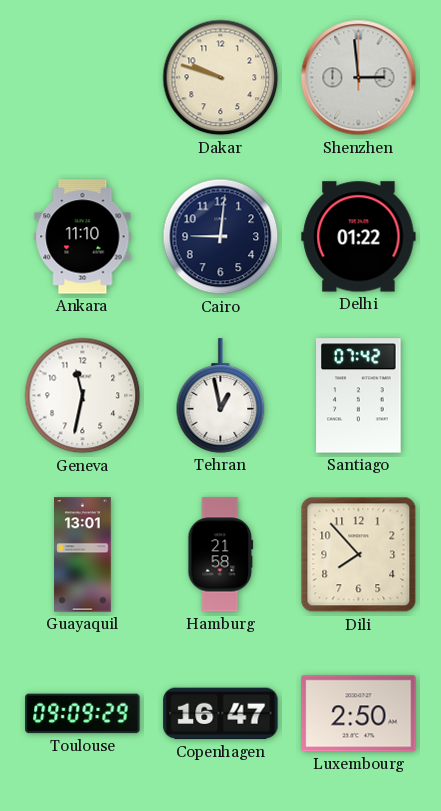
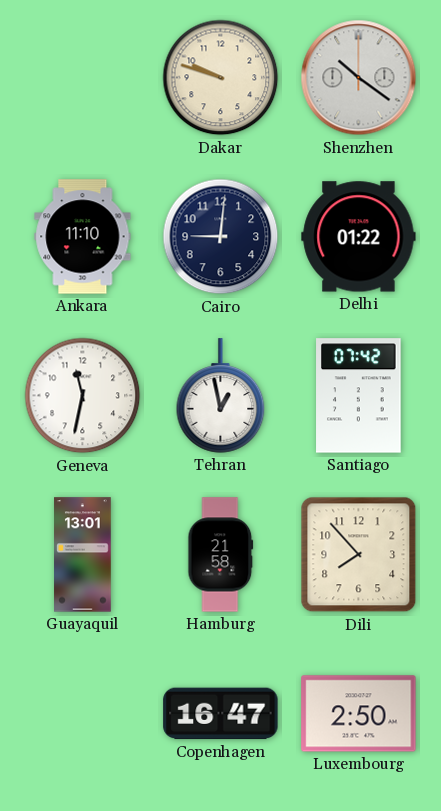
Shenzhen: 2:59 -> 10:21 (359, 78)
Toulouse: 09:09 -> none (83, 714)
